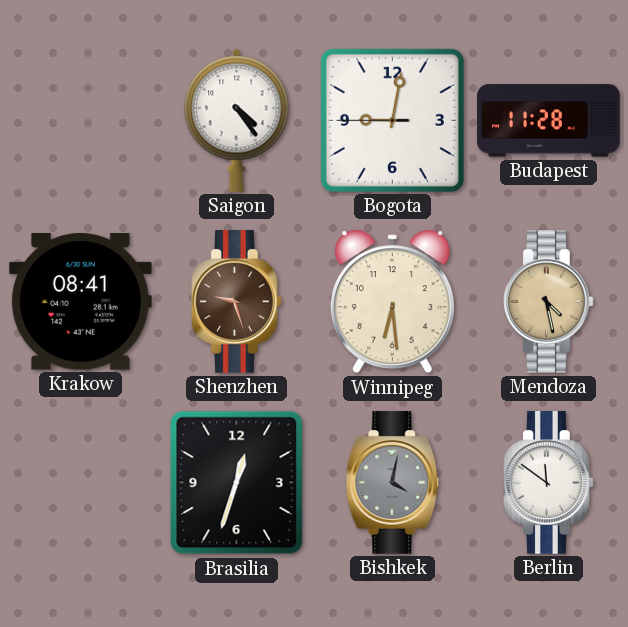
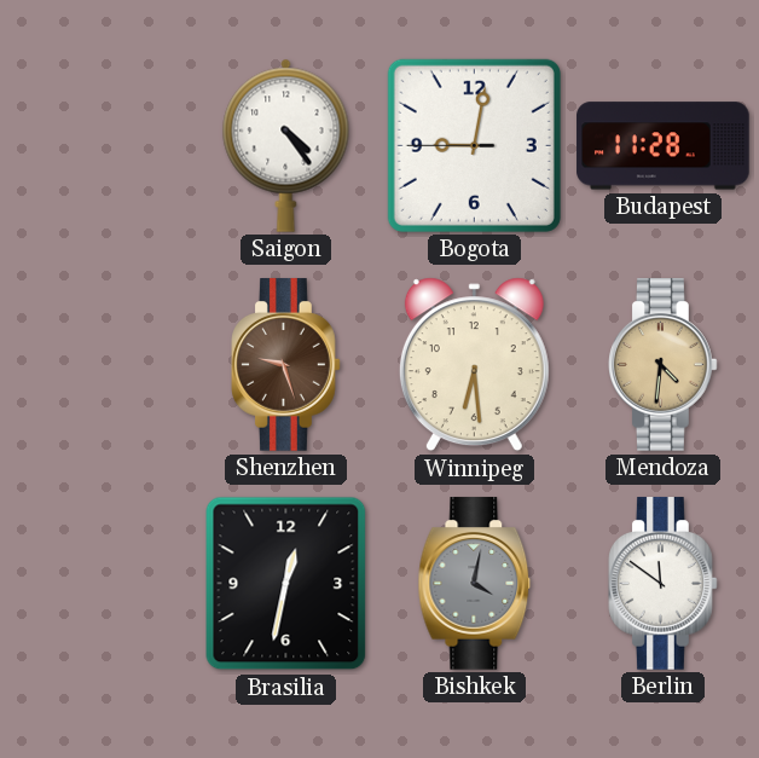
Krakow: 08:41 -> none (80, 302)
Mendoza: 4:28 -> 4:31 (664, 365)
Brasilia: 12:33 -> 12:32 (286, 584)
